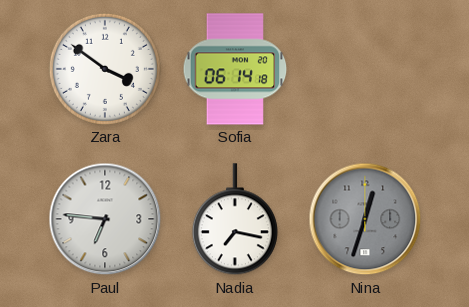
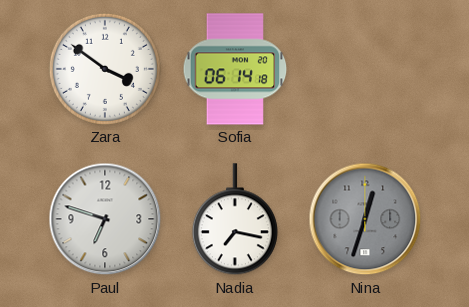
Paul: 6:46 -> 6:48 (105, 219)
